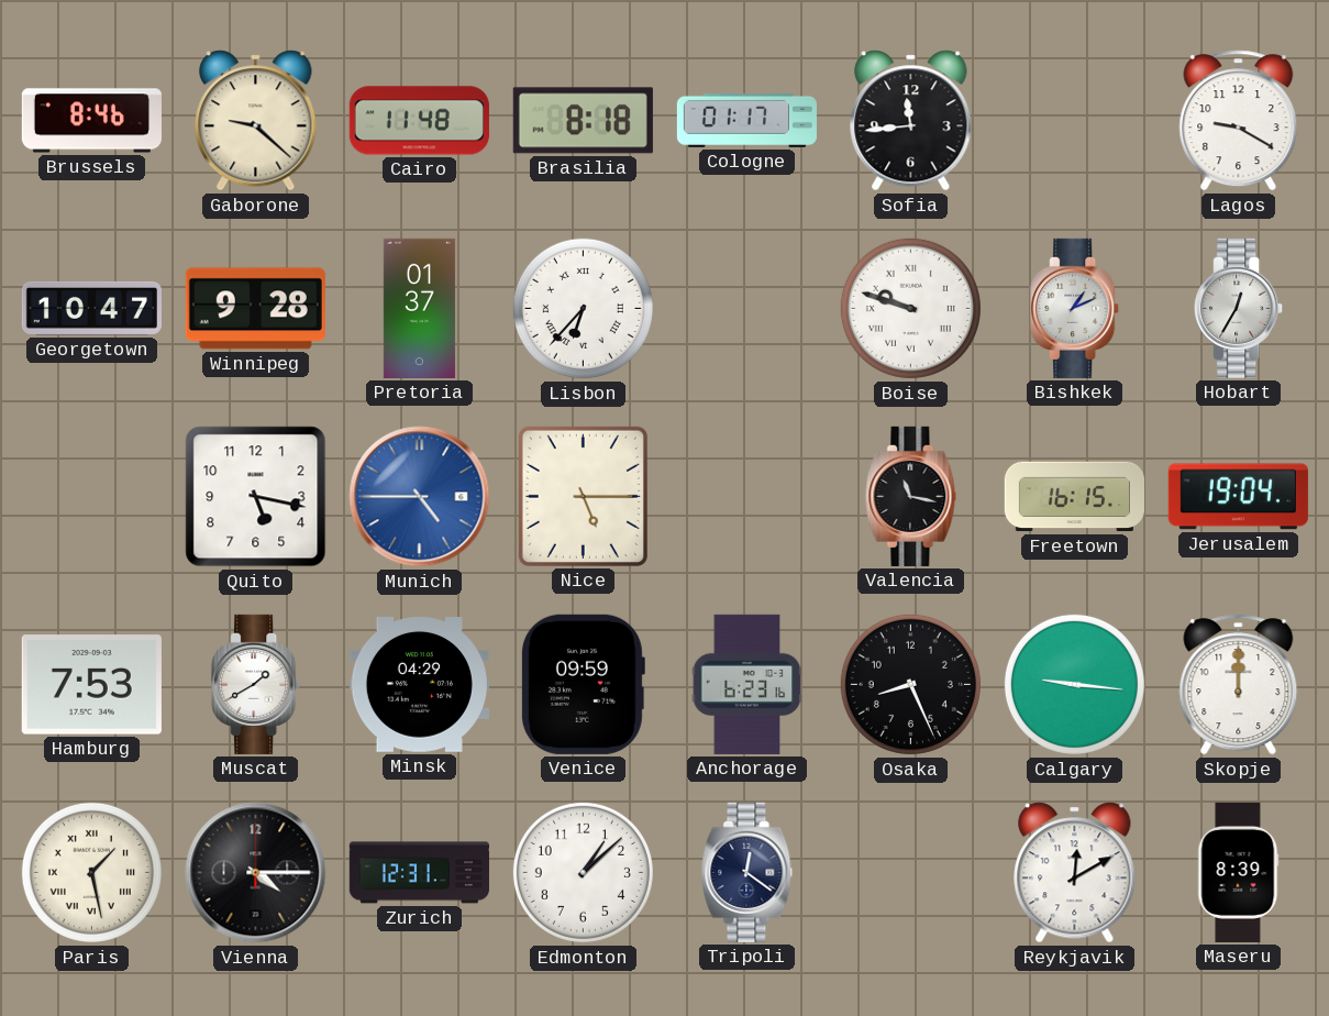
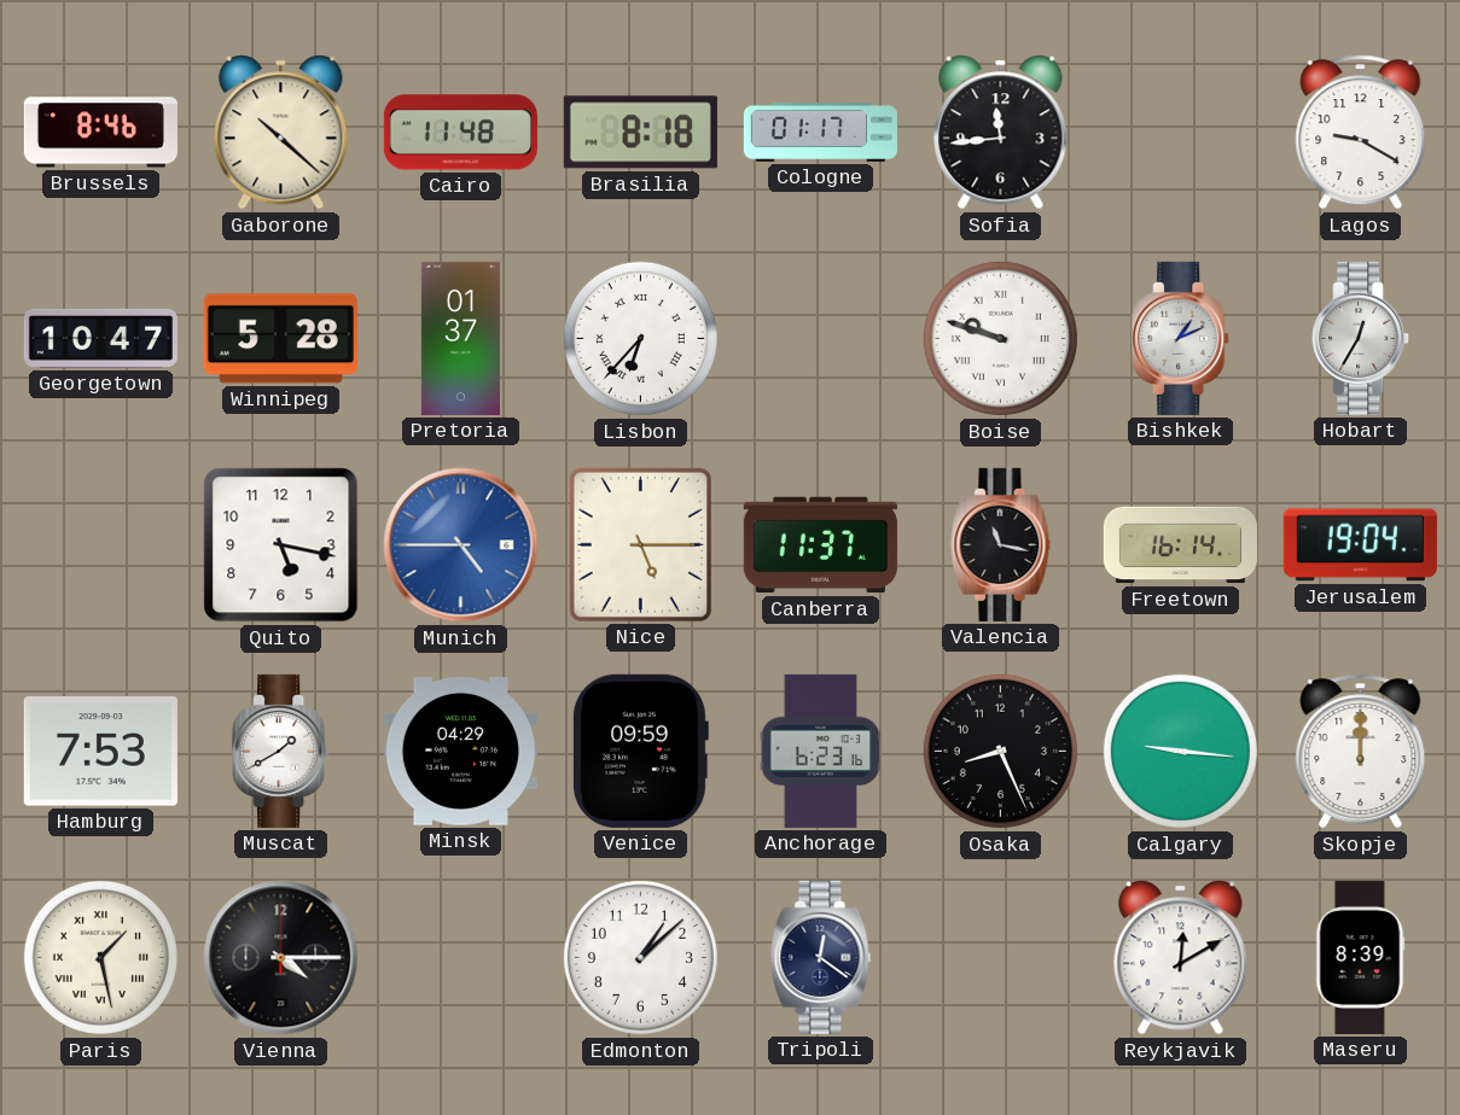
Gaborone: 9:22 -> 10:22 (281, 133)
Winnipeg: 9:28 -> 5:28 (280, 339)
Canberra: none -> 11:37 (820, 545)
Freetown: 16:15 -> 16:14 (1180, 545)
Zurich: 12:31 -> none (419, 873)
